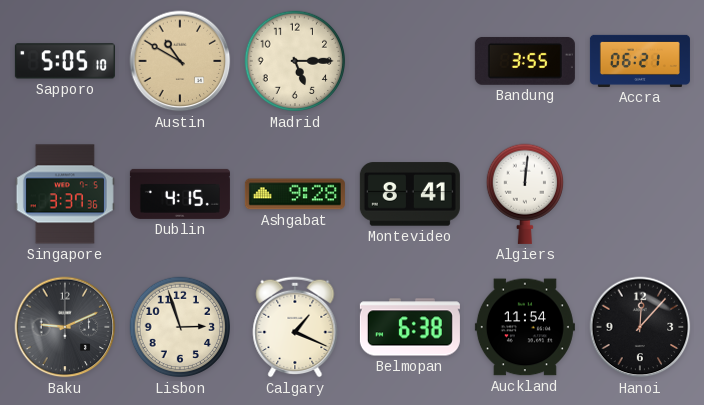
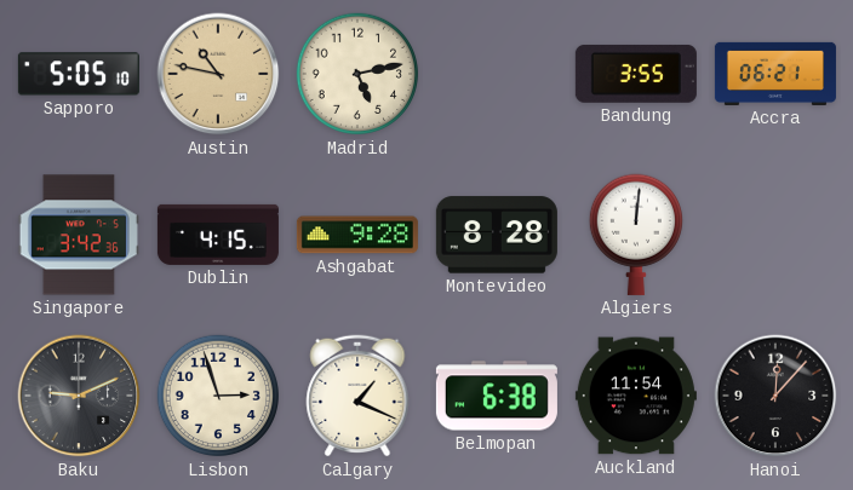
Austin: 10:50 -> 10:47 (218, 74)
Madrid: 5:15 -> 5:13 (357, 74)
Singapore: 3:37 -> 3:42 (79, 235)
Montevideo: 8:41 -> 8:28 (497, 235)
